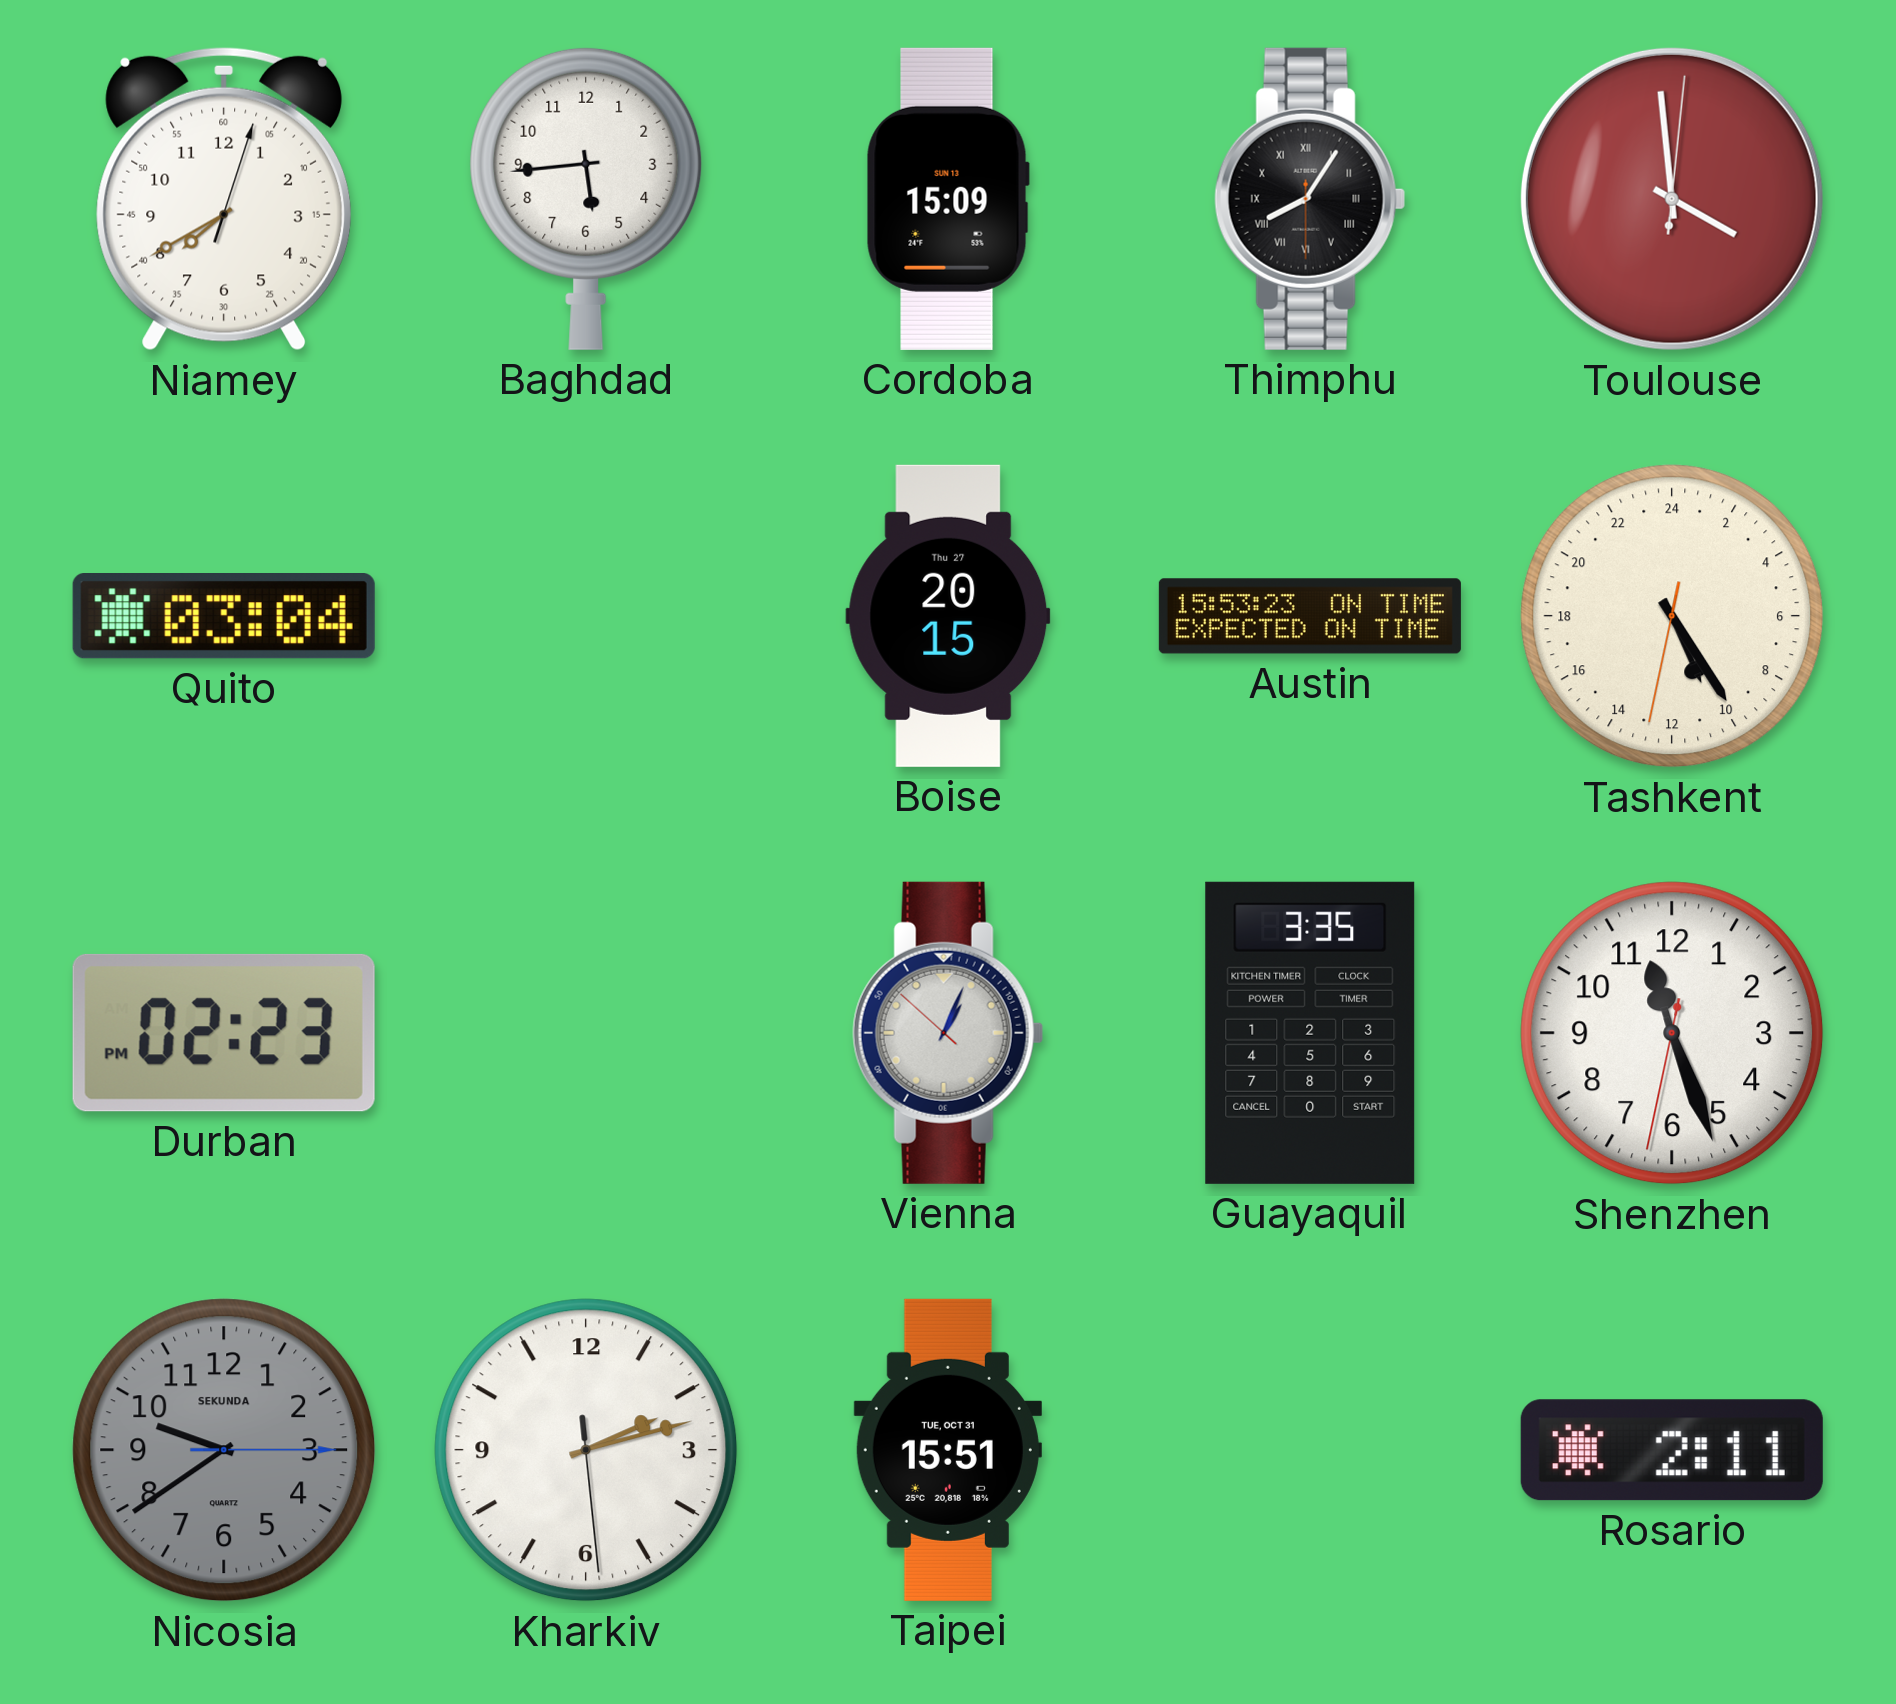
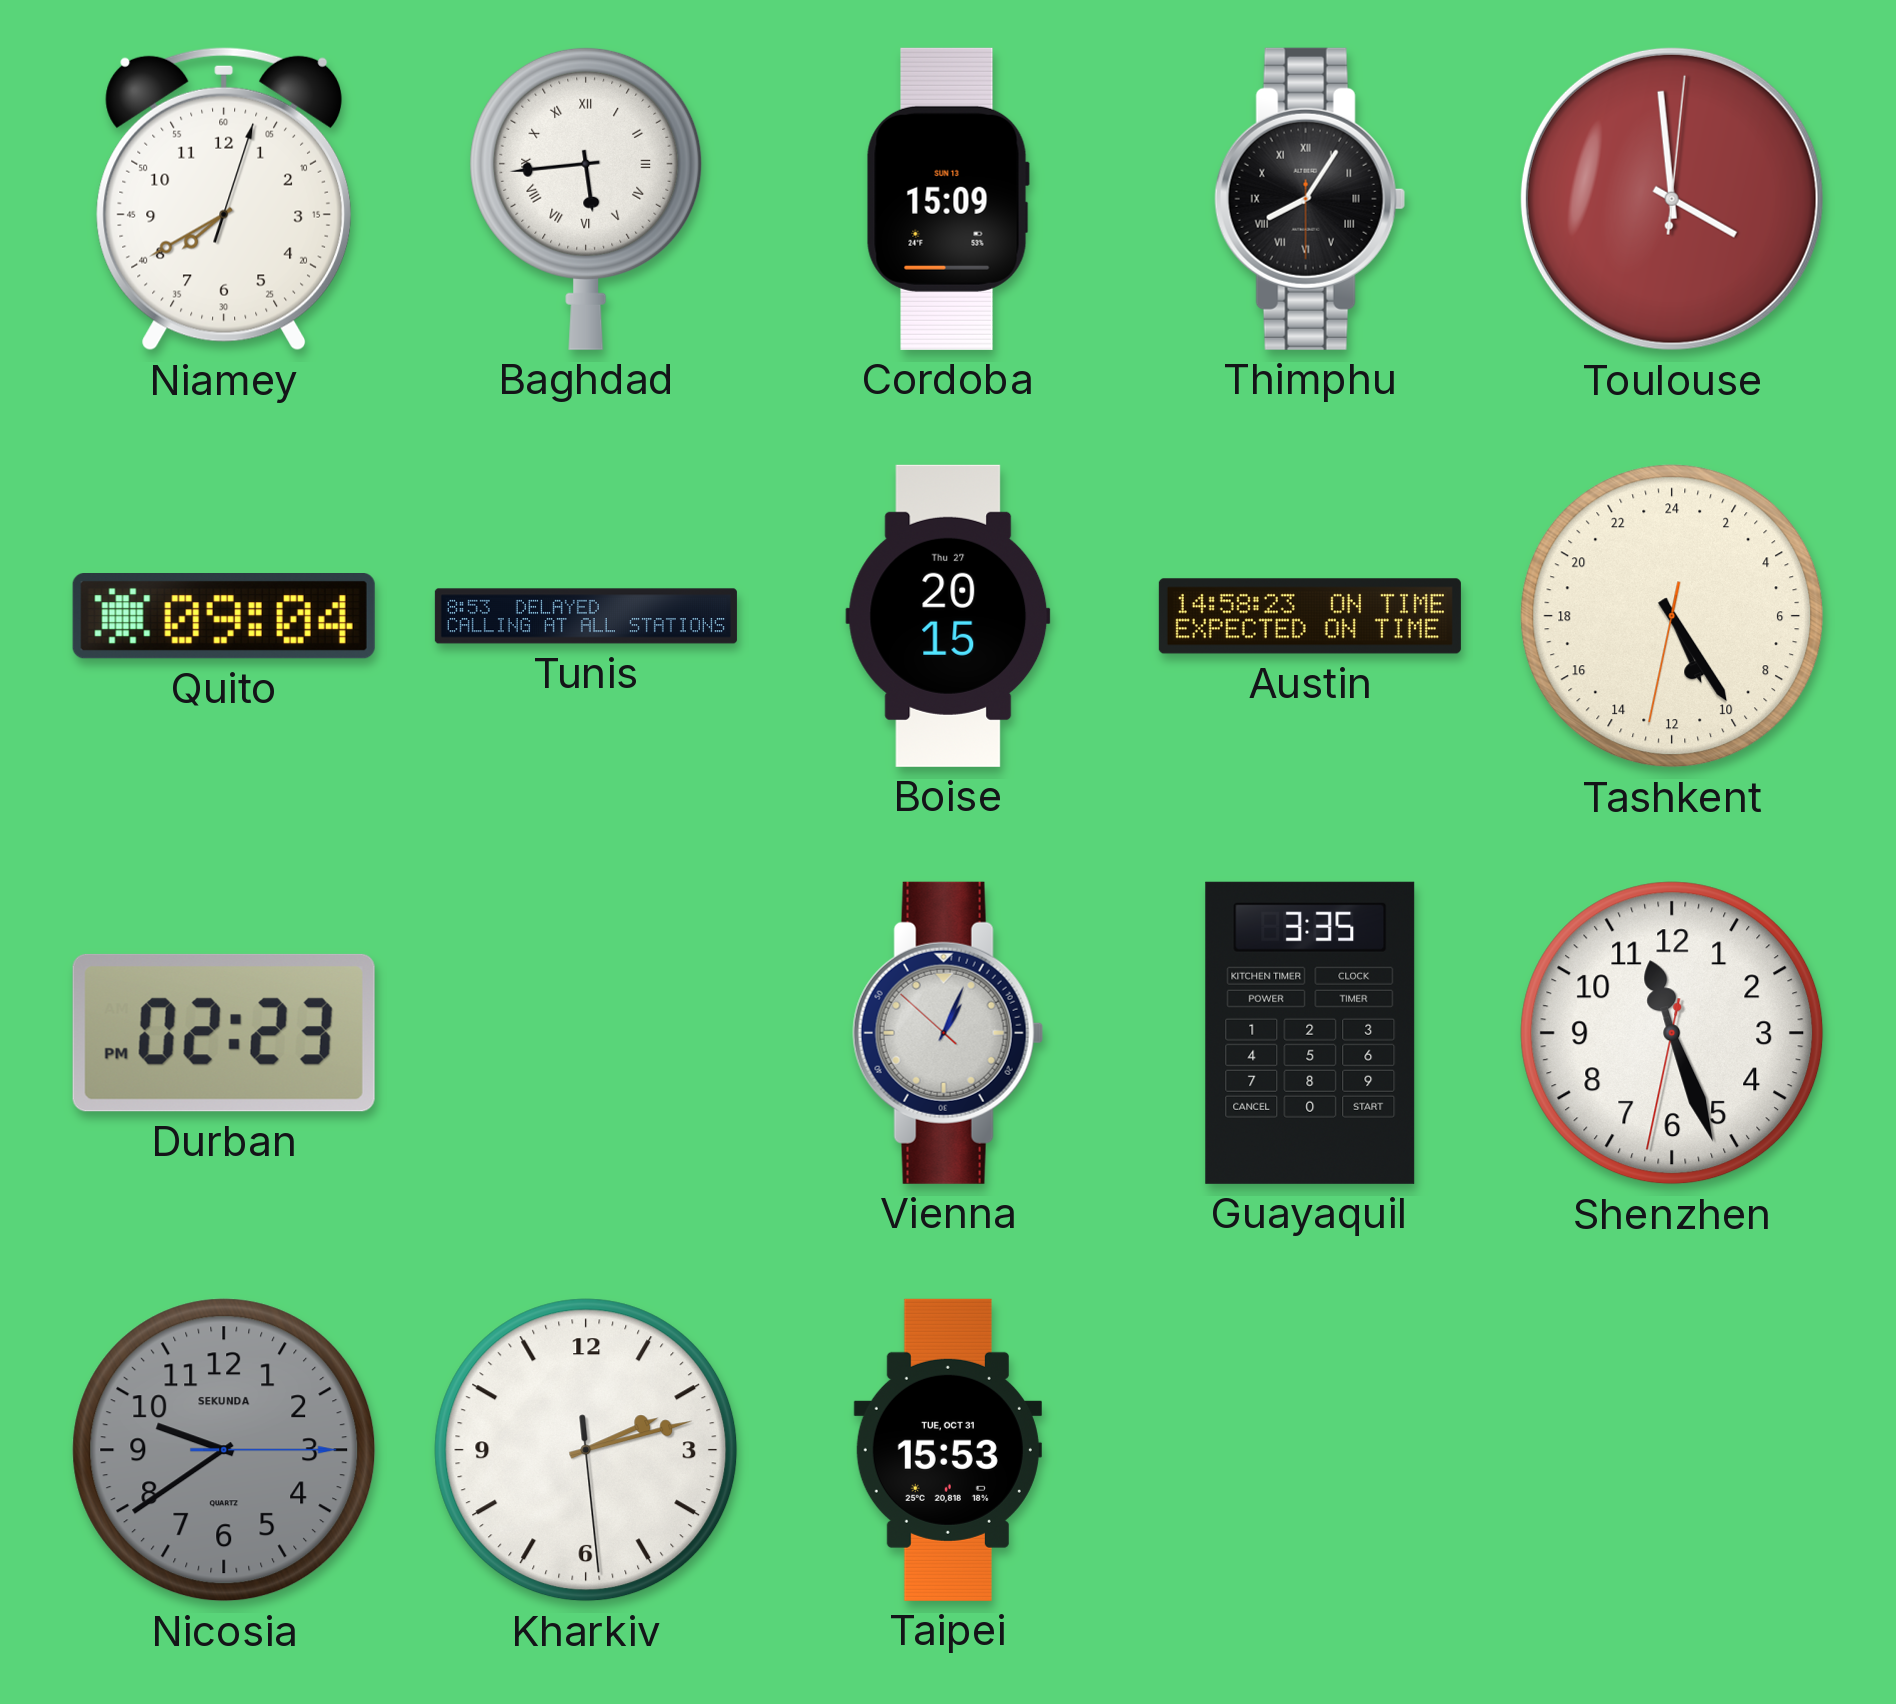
Baghdad numerals: Arabic -> Roman (586, 198)
Quito: 03:04 -> 09:04 (224, 617)
Tunis: none -> 8:53 (586, 616)
Austin: 15:53 -> 14:58 (1310, 616)
Taipei: 15:51 -> 15:53 (948, 1450)
Rosario: 2:11 -> none (1672, 1450)
